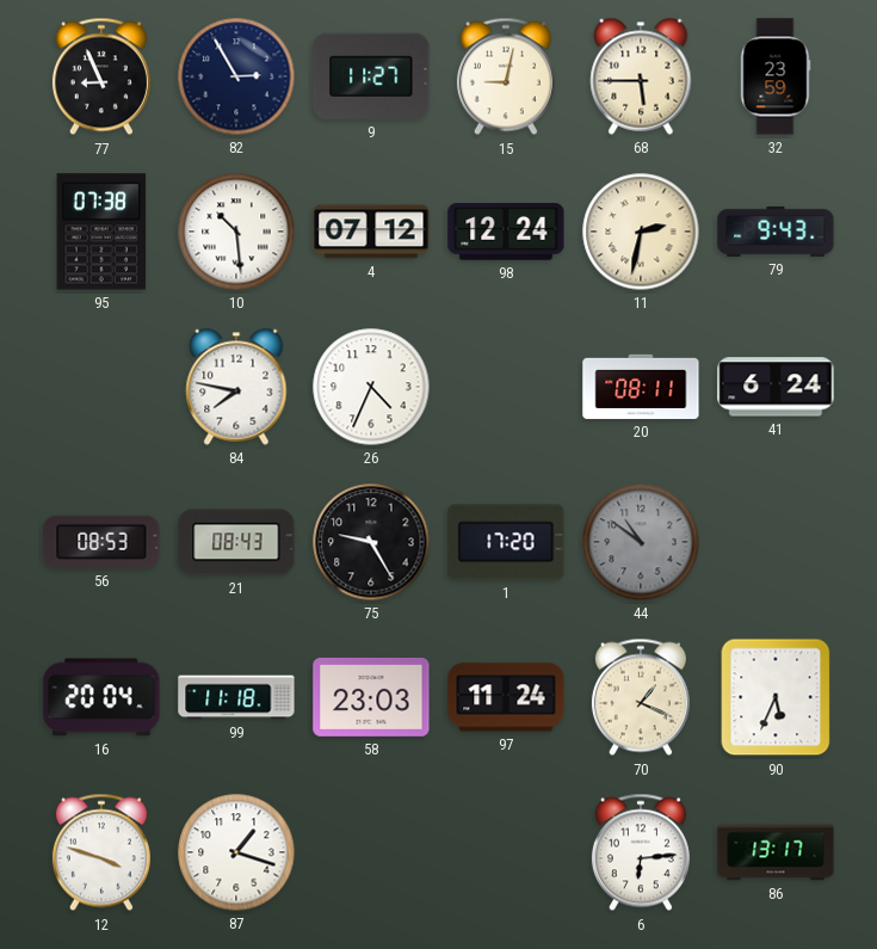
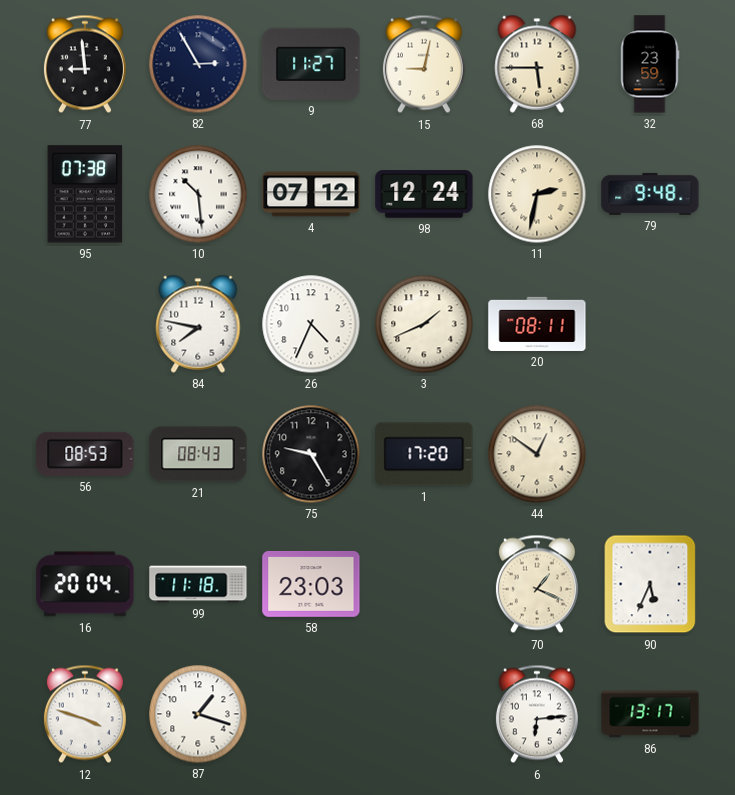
77: 8:56 -> 8:59 (85, 64)
79: 9:43 -> 9:48 (650, 194)
3: none -> 1:41 (424, 324)
41: 6:24 -> none (776, 387)
44: 10:51 -> 12:51 (537, 454)
44 dial: grey -> cream (537, 454)
97: 11:24 -> none (506, 697)
